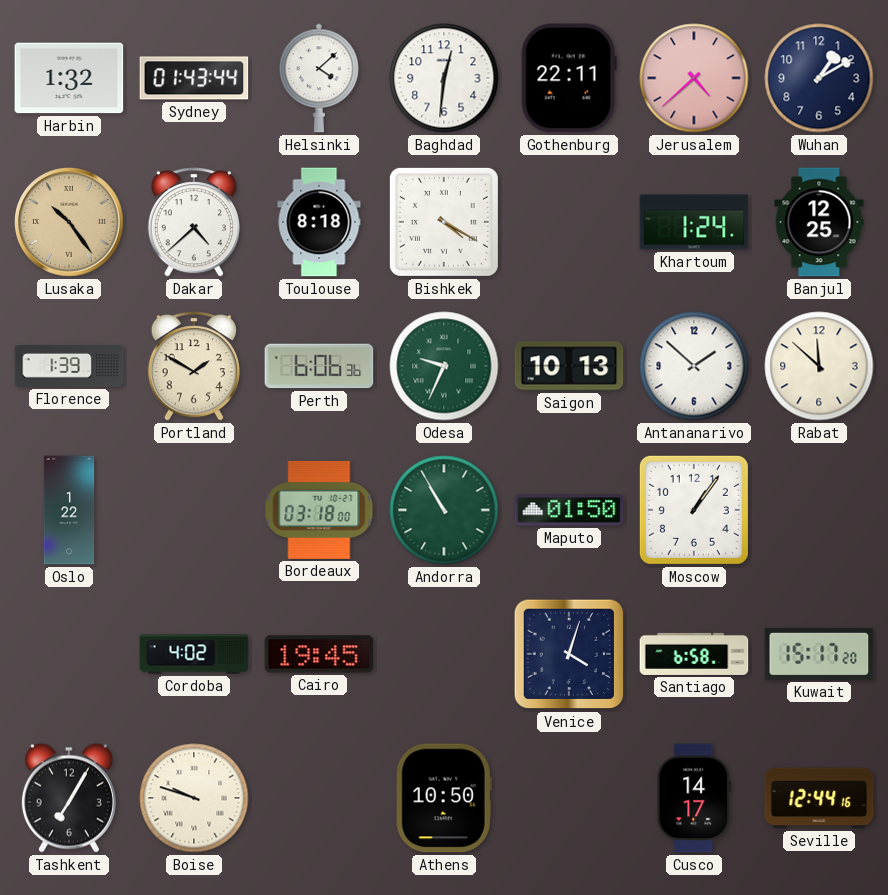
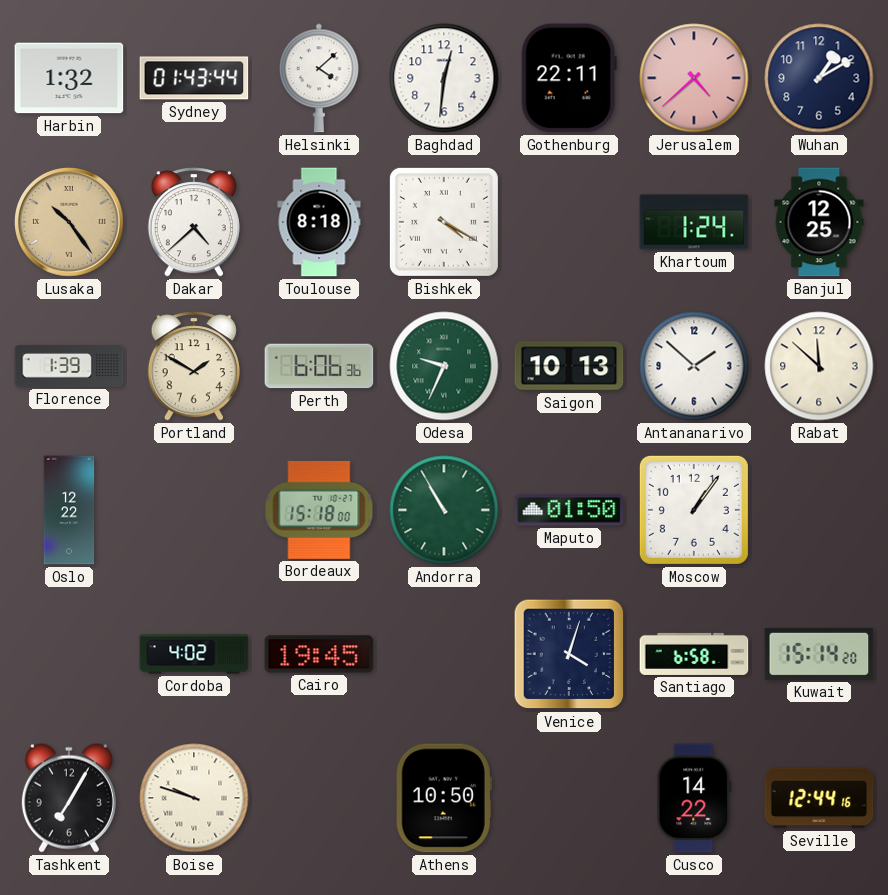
Oslo: 1:22 -> 12:22 (69, 510)
Bordeaux: 03:18 -> 15:18 (319, 510)
Kuwait: 15:17 -> 15:14 (819, 654)
Cusco: 14:17 -> 14:22 (694, 798)
